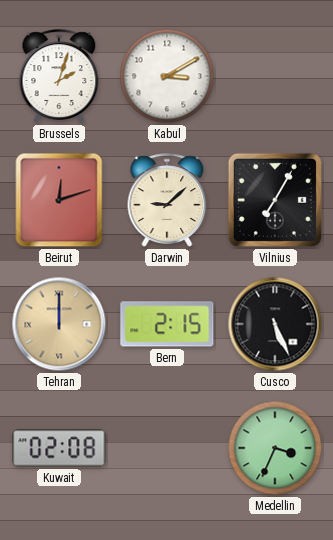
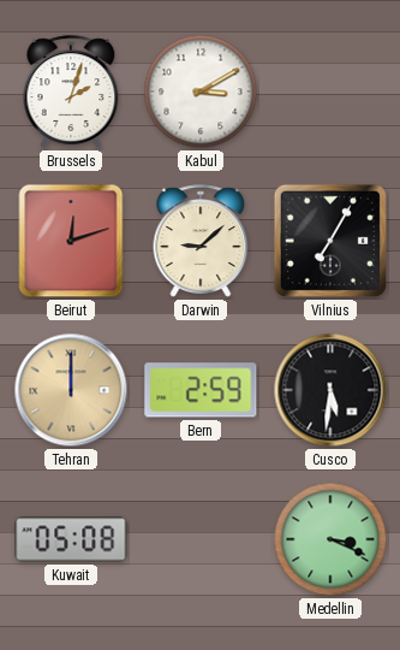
Bern: 2:15 -> 2:59 (201, 390)
Cusco: 5:26 -> 5:31 (330, 390)
Kuwait: 02:08 -> 05:08 (71, 539)
Medellin: 3:34 -> 3:19 (330, 539)
